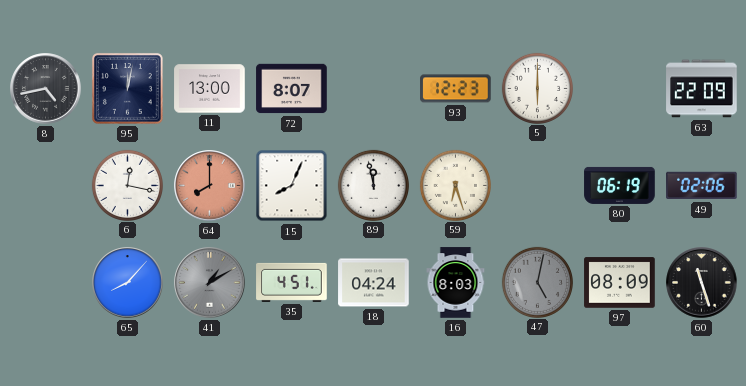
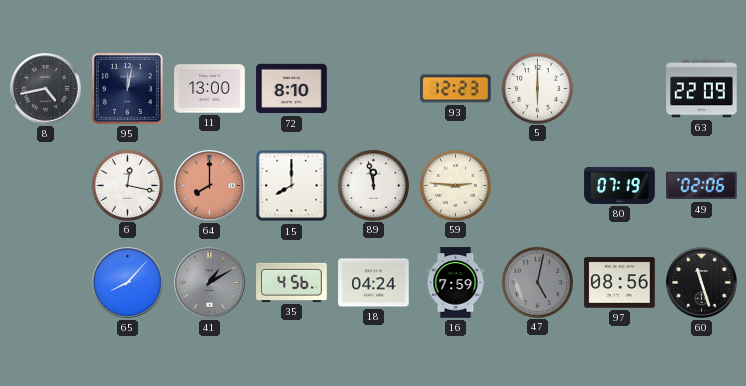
72: 8:07 -> 8:10 (292, 89)
15: 8:04 -> 8:00 (292, 186)
59: 6:27 -> 2:46 (455, 185)
80: 06:19 -> 07:19 (620, 185)
35: 4:51 -> 4:56 (292, 282)
16: 8:03 -> 7:59 (456, 283)
97: 08:09 -> 08:56 (620, 283)
